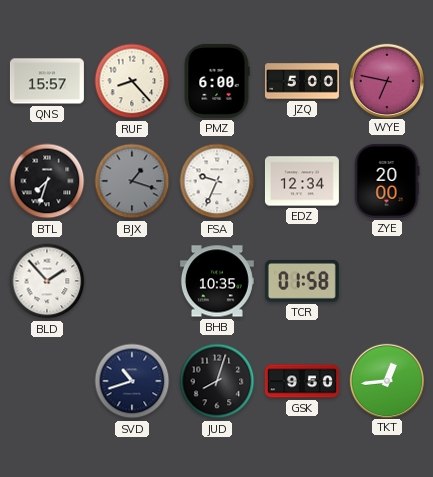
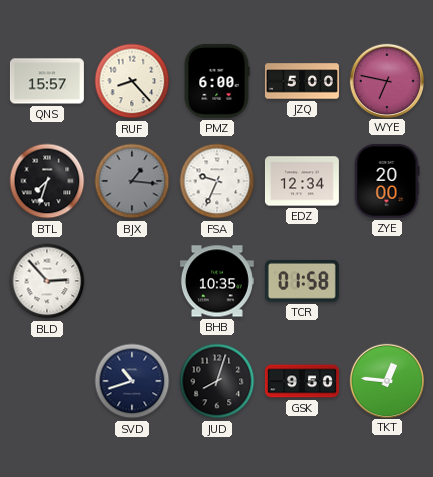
BJX: 1:18 -> 1:16 (132, 181)
BLD: 1:53 -> 2:53 (47, 281)
TKT: 12:44 -> 12:46 (386, 380)
